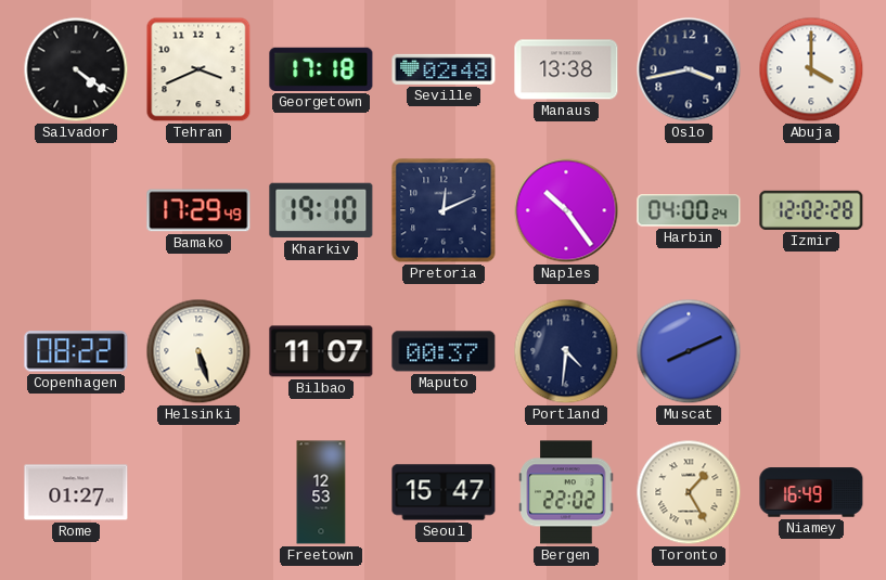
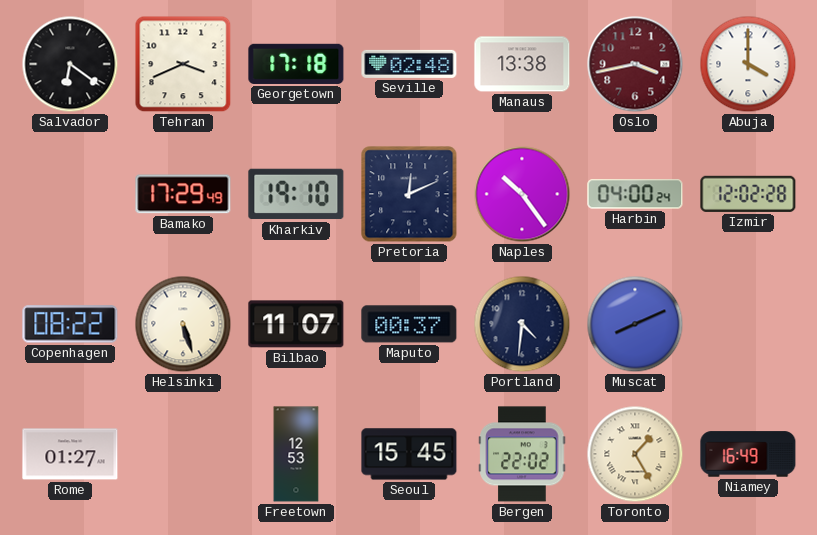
Salvador: 4:21 -> 6:21 (70, 64)
Oslo dial: navy -> burgundy (635, 64)
Seoul: 15:47 -> 15:45 (409, 454)
